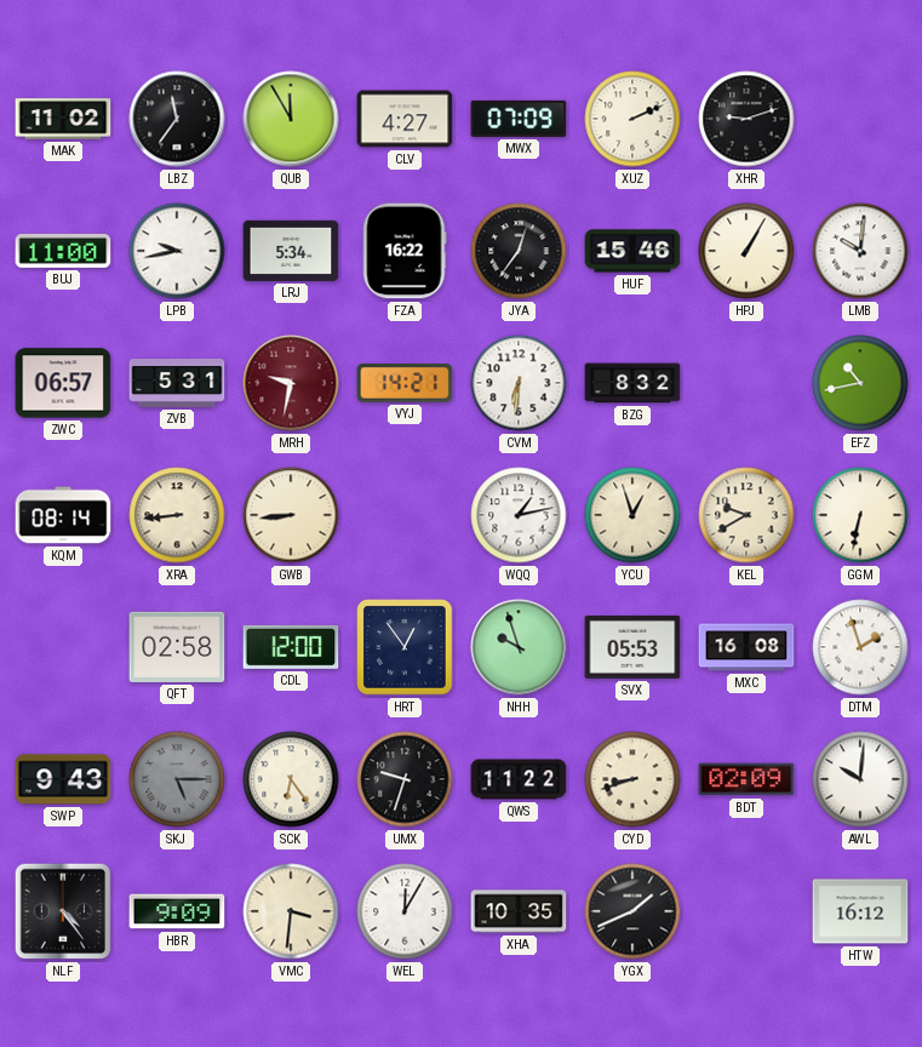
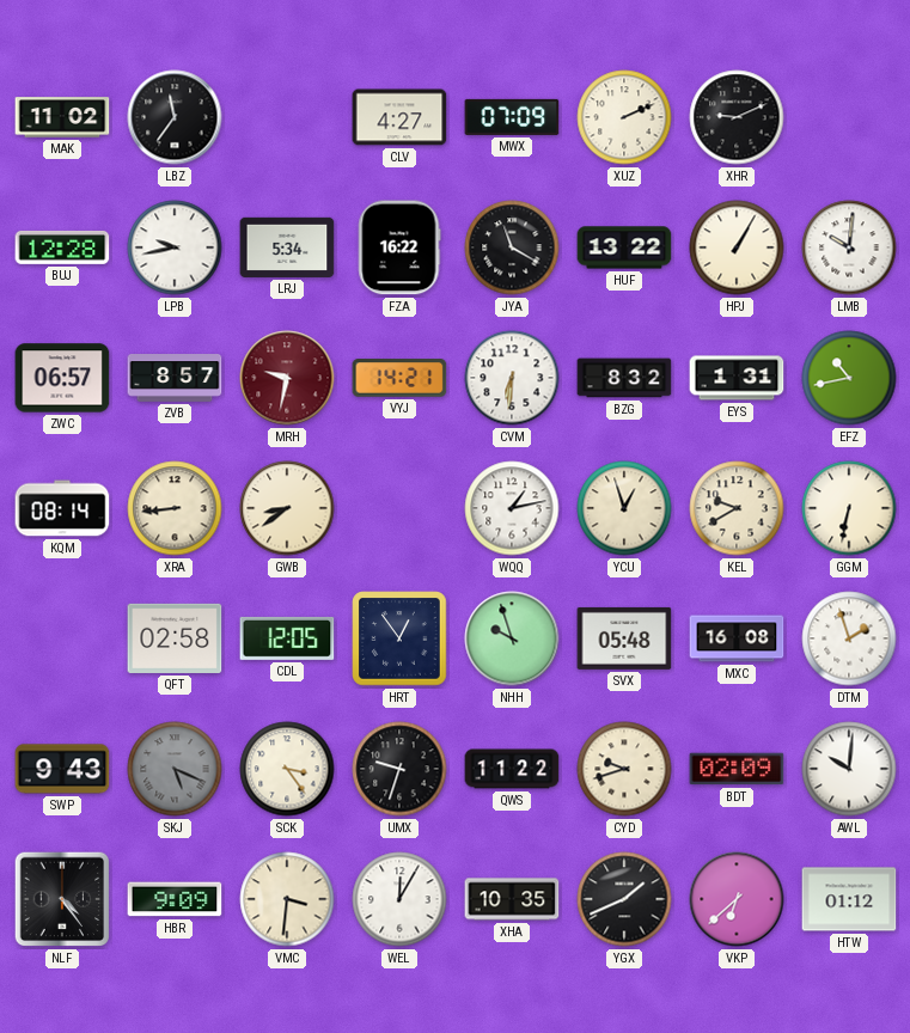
QUB: 11:55 -> none (291, 119)
XHR: 9:12 -> 9:11 (737, 117)
BUJ: 11:00 -> 12:28 (62, 247)
JYA: 12:36 -> 11:20 (512, 247)
HUF: 15:46 -> 13:22 (624, 247)
ZVB: 5:31 -> 8:57 (175, 379)
EYS: none -> 1:31 (737, 378)
GWB: 8:44 -> 8:39 (287, 508)
CDL: 12:00 -> 12:05 (287, 638)
SVX: 05:53 -> 05:48 (624, 638)
SKJ: 5:15 -> 5:19 (175, 769)
SCK: 6:24 -> 3:24 (287, 769)
CYD: 8:42 -> 9:42 (624, 769)
VKP: none -> 6:38 (737, 899)
HTW: 16:12 -> 01:12 (849, 899)
